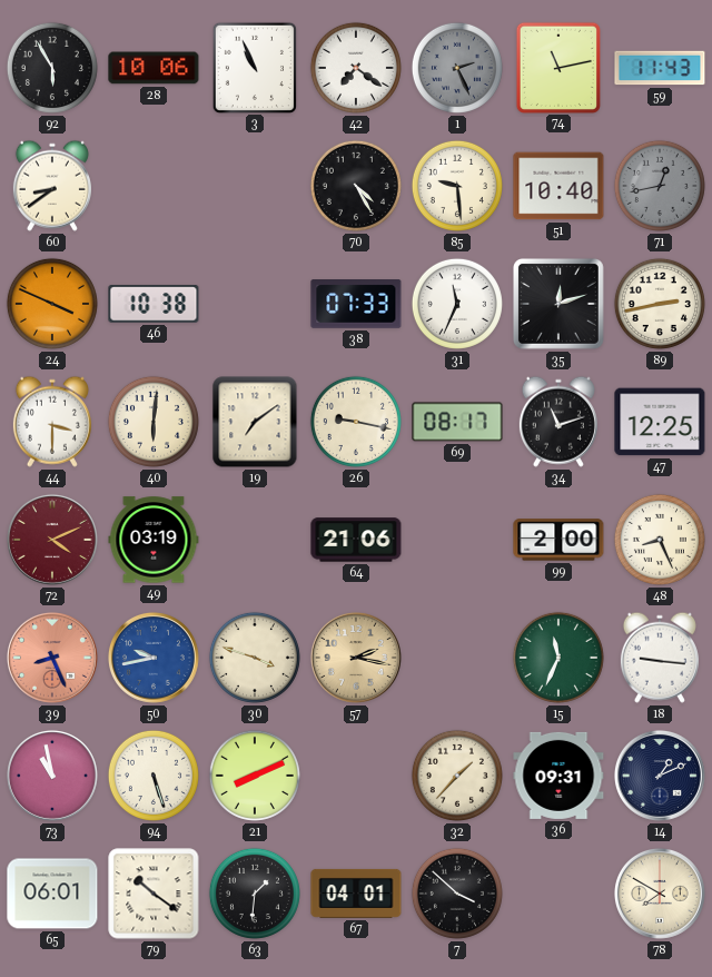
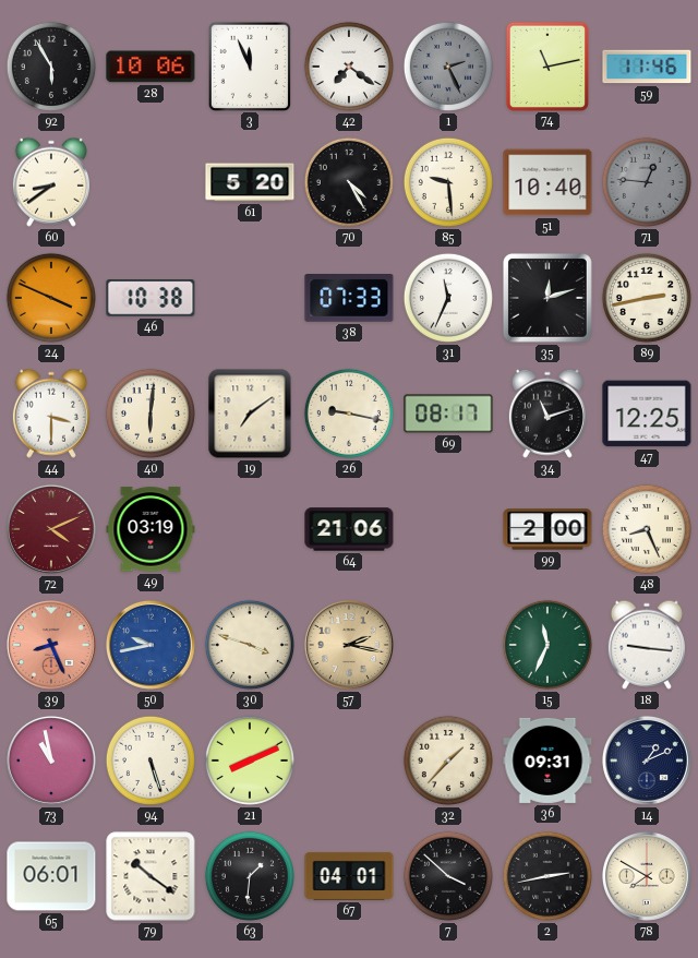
3: 10:56 -> 11:56 (250, 65)
59: 11:43 -> 11:46 (647, 67)
61: none -> 5:20 (250, 182)
71: 12:43 -> 12:46 (647, 182)
2: none -> 2:43 (547, 876)
